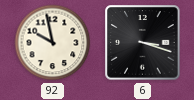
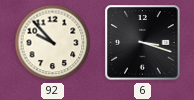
92: 9:58 -> 9:53 (53, 43)
